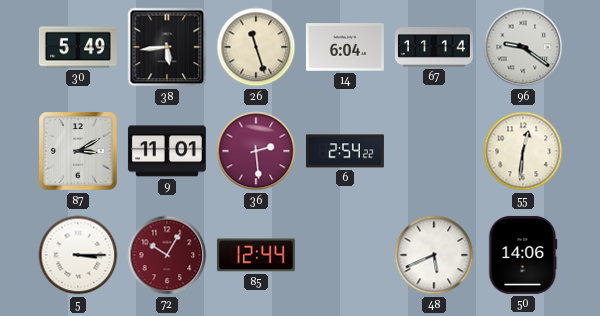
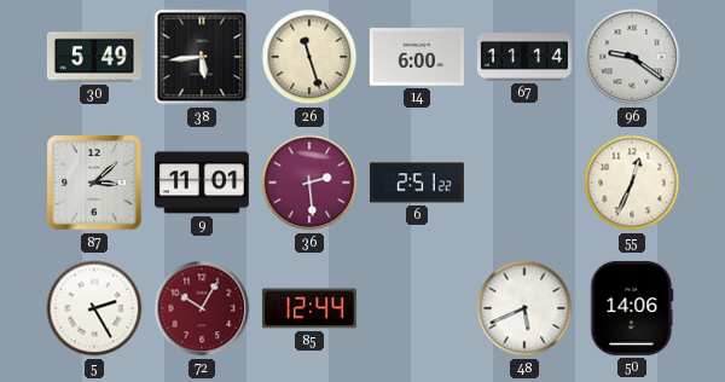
14: 6:04 -> 6:00 (417, 57)
87: 3:10 -> 3:08 (94, 183)
6: 2:54 -> 2:51 (417, 183)
55: 12:31 -> 12:34 (632, 183)
5: 3:15 -> 2:25 (94, 308)
